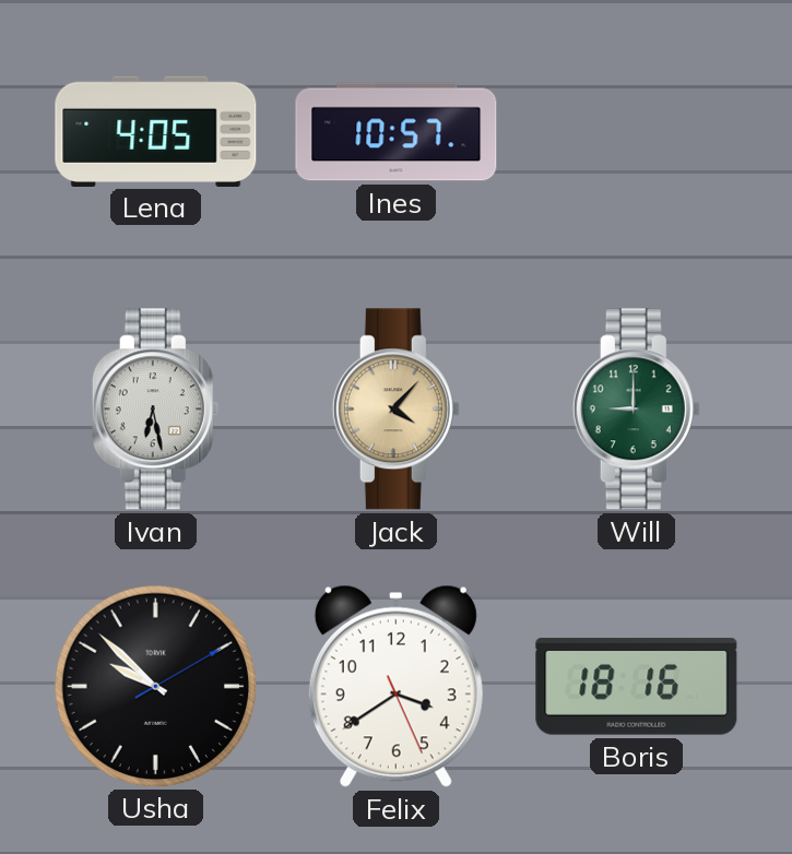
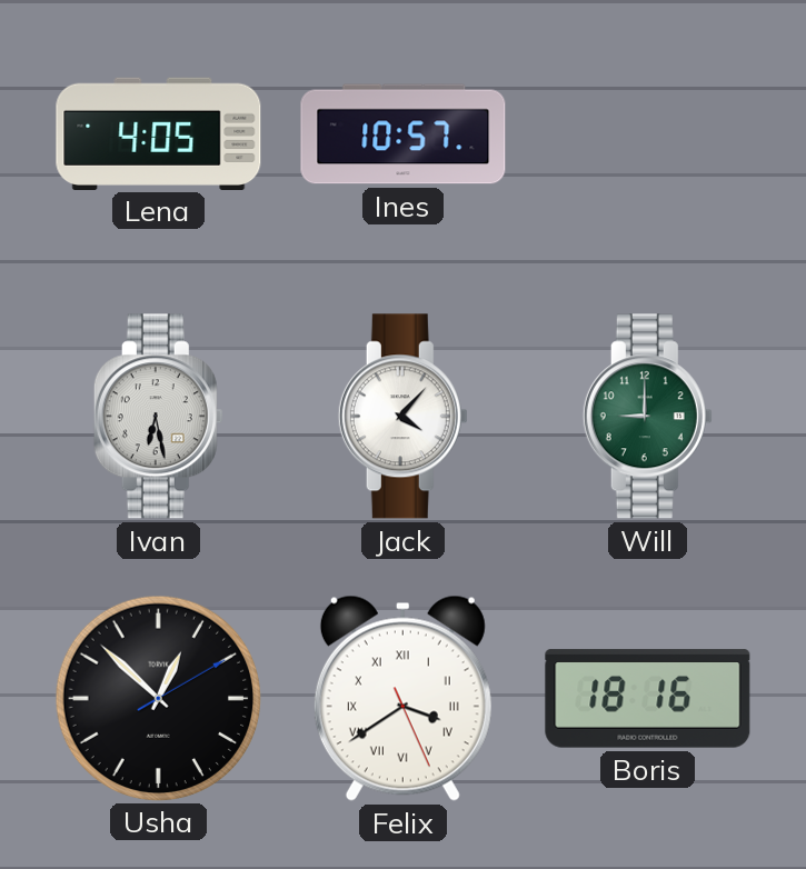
Jack dial: champagne -> white (402, 417)
Usha: 9:52 -> 12:52 (158, 698)
Felix numerals: Arabic -> Roman (402, 698)
